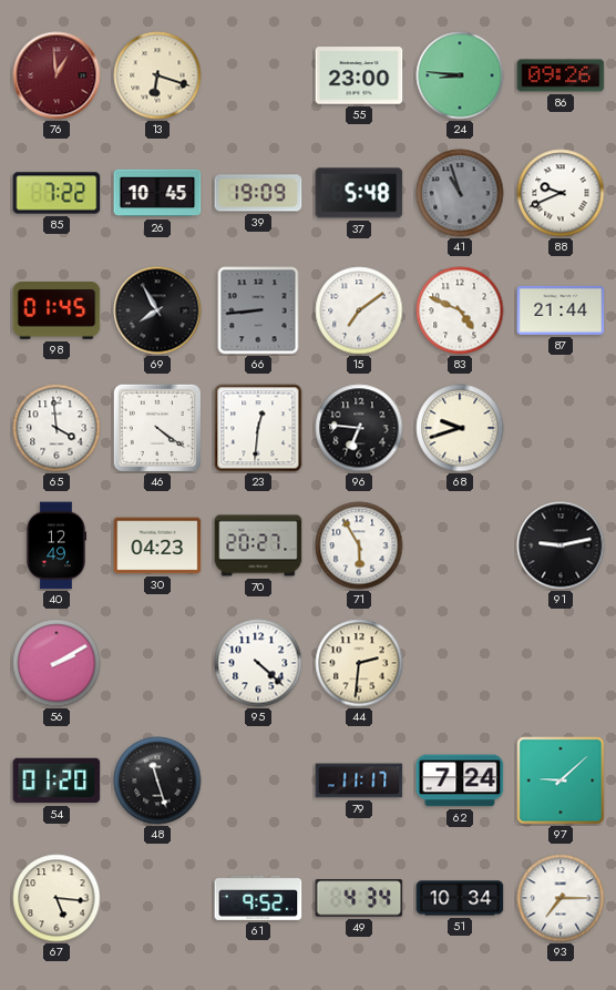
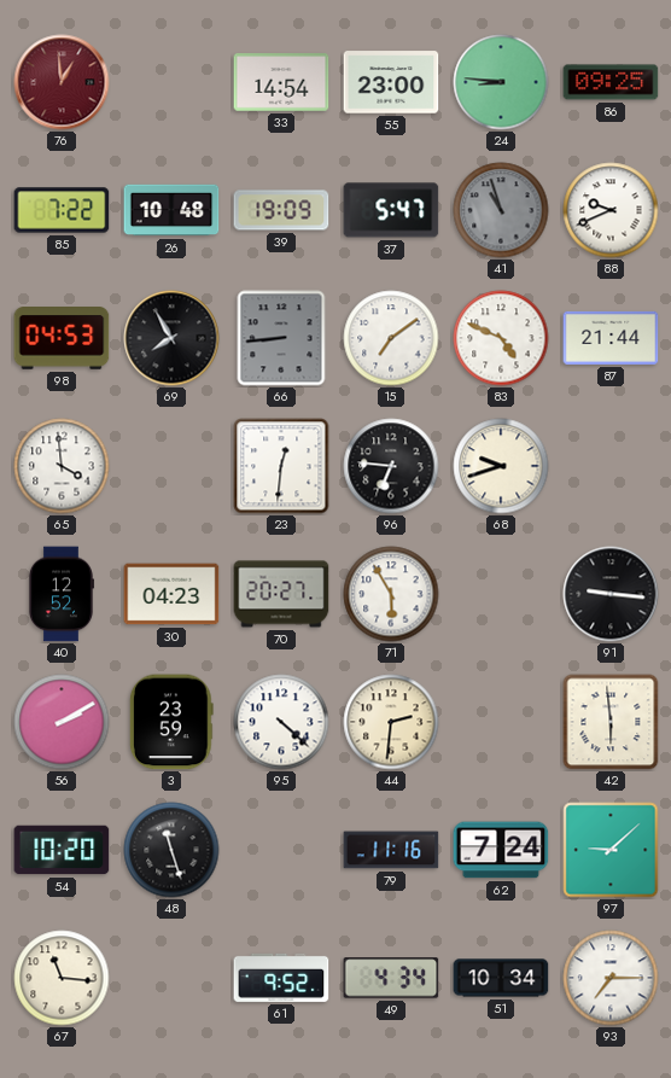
13: 6:18 -> none (157, 75)
33: none -> 14:54 (281, 82)
86: 09:26 -> 09:25 (611, 82)
26: 10:45 -> 10:48 (171, 210)
37: 5:48 -> 5:47 (391, 210)
98: 01:45 -> 04:53 (62, 339)
46: 4:21 -> none (157, 428)
40: 12:49 -> 12:52 (60, 594)
91: 9:13 -> 9:16 (611, 594)
3: none -> 23:59 (171, 722)
42: none -> 5:59 (611, 722)
54: 01:20 -> 10:20 (62, 850)
79: 11:17 -> 11:16 (391, 850)
67: 5:16 -> 11:16 (62, 978)
